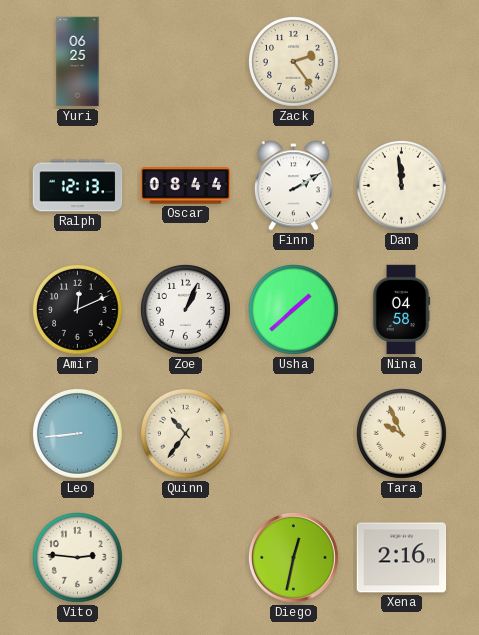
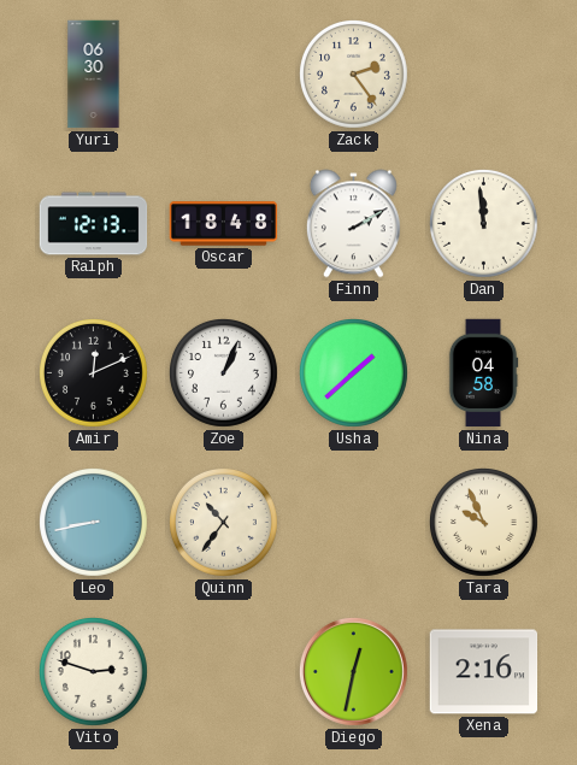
Yuri: 06:25 -> 06:30 (94, 75)
Oscar: 08:44 -> 18:48 (224, 224)
Leo: 8:44 -> 8:43 (94, 523)
Vito: 2:46 -> 2:48 (94, 672)
